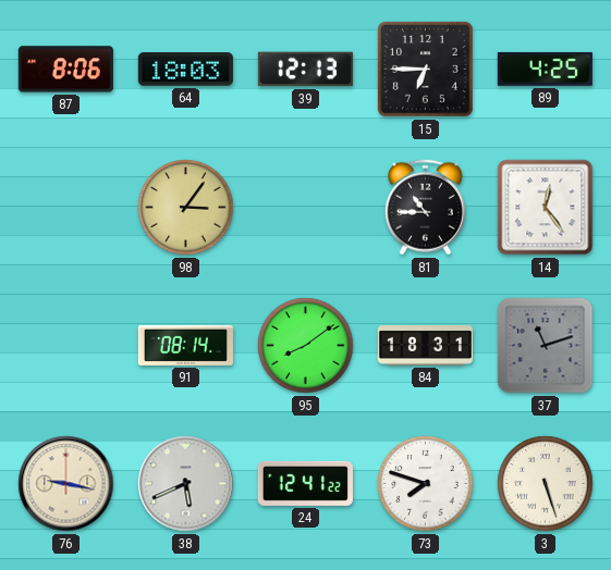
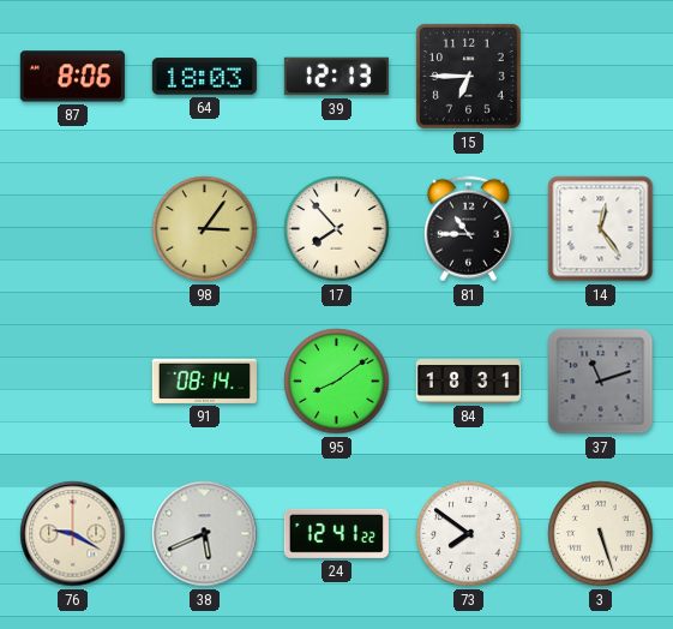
89: 4:25 -> none (545, 69)
17: none -> 7:53 (337, 229)
76: 9:17 -> 9:20 (73, 534)
73: 7:48 -> 7:51 (469, 534)
